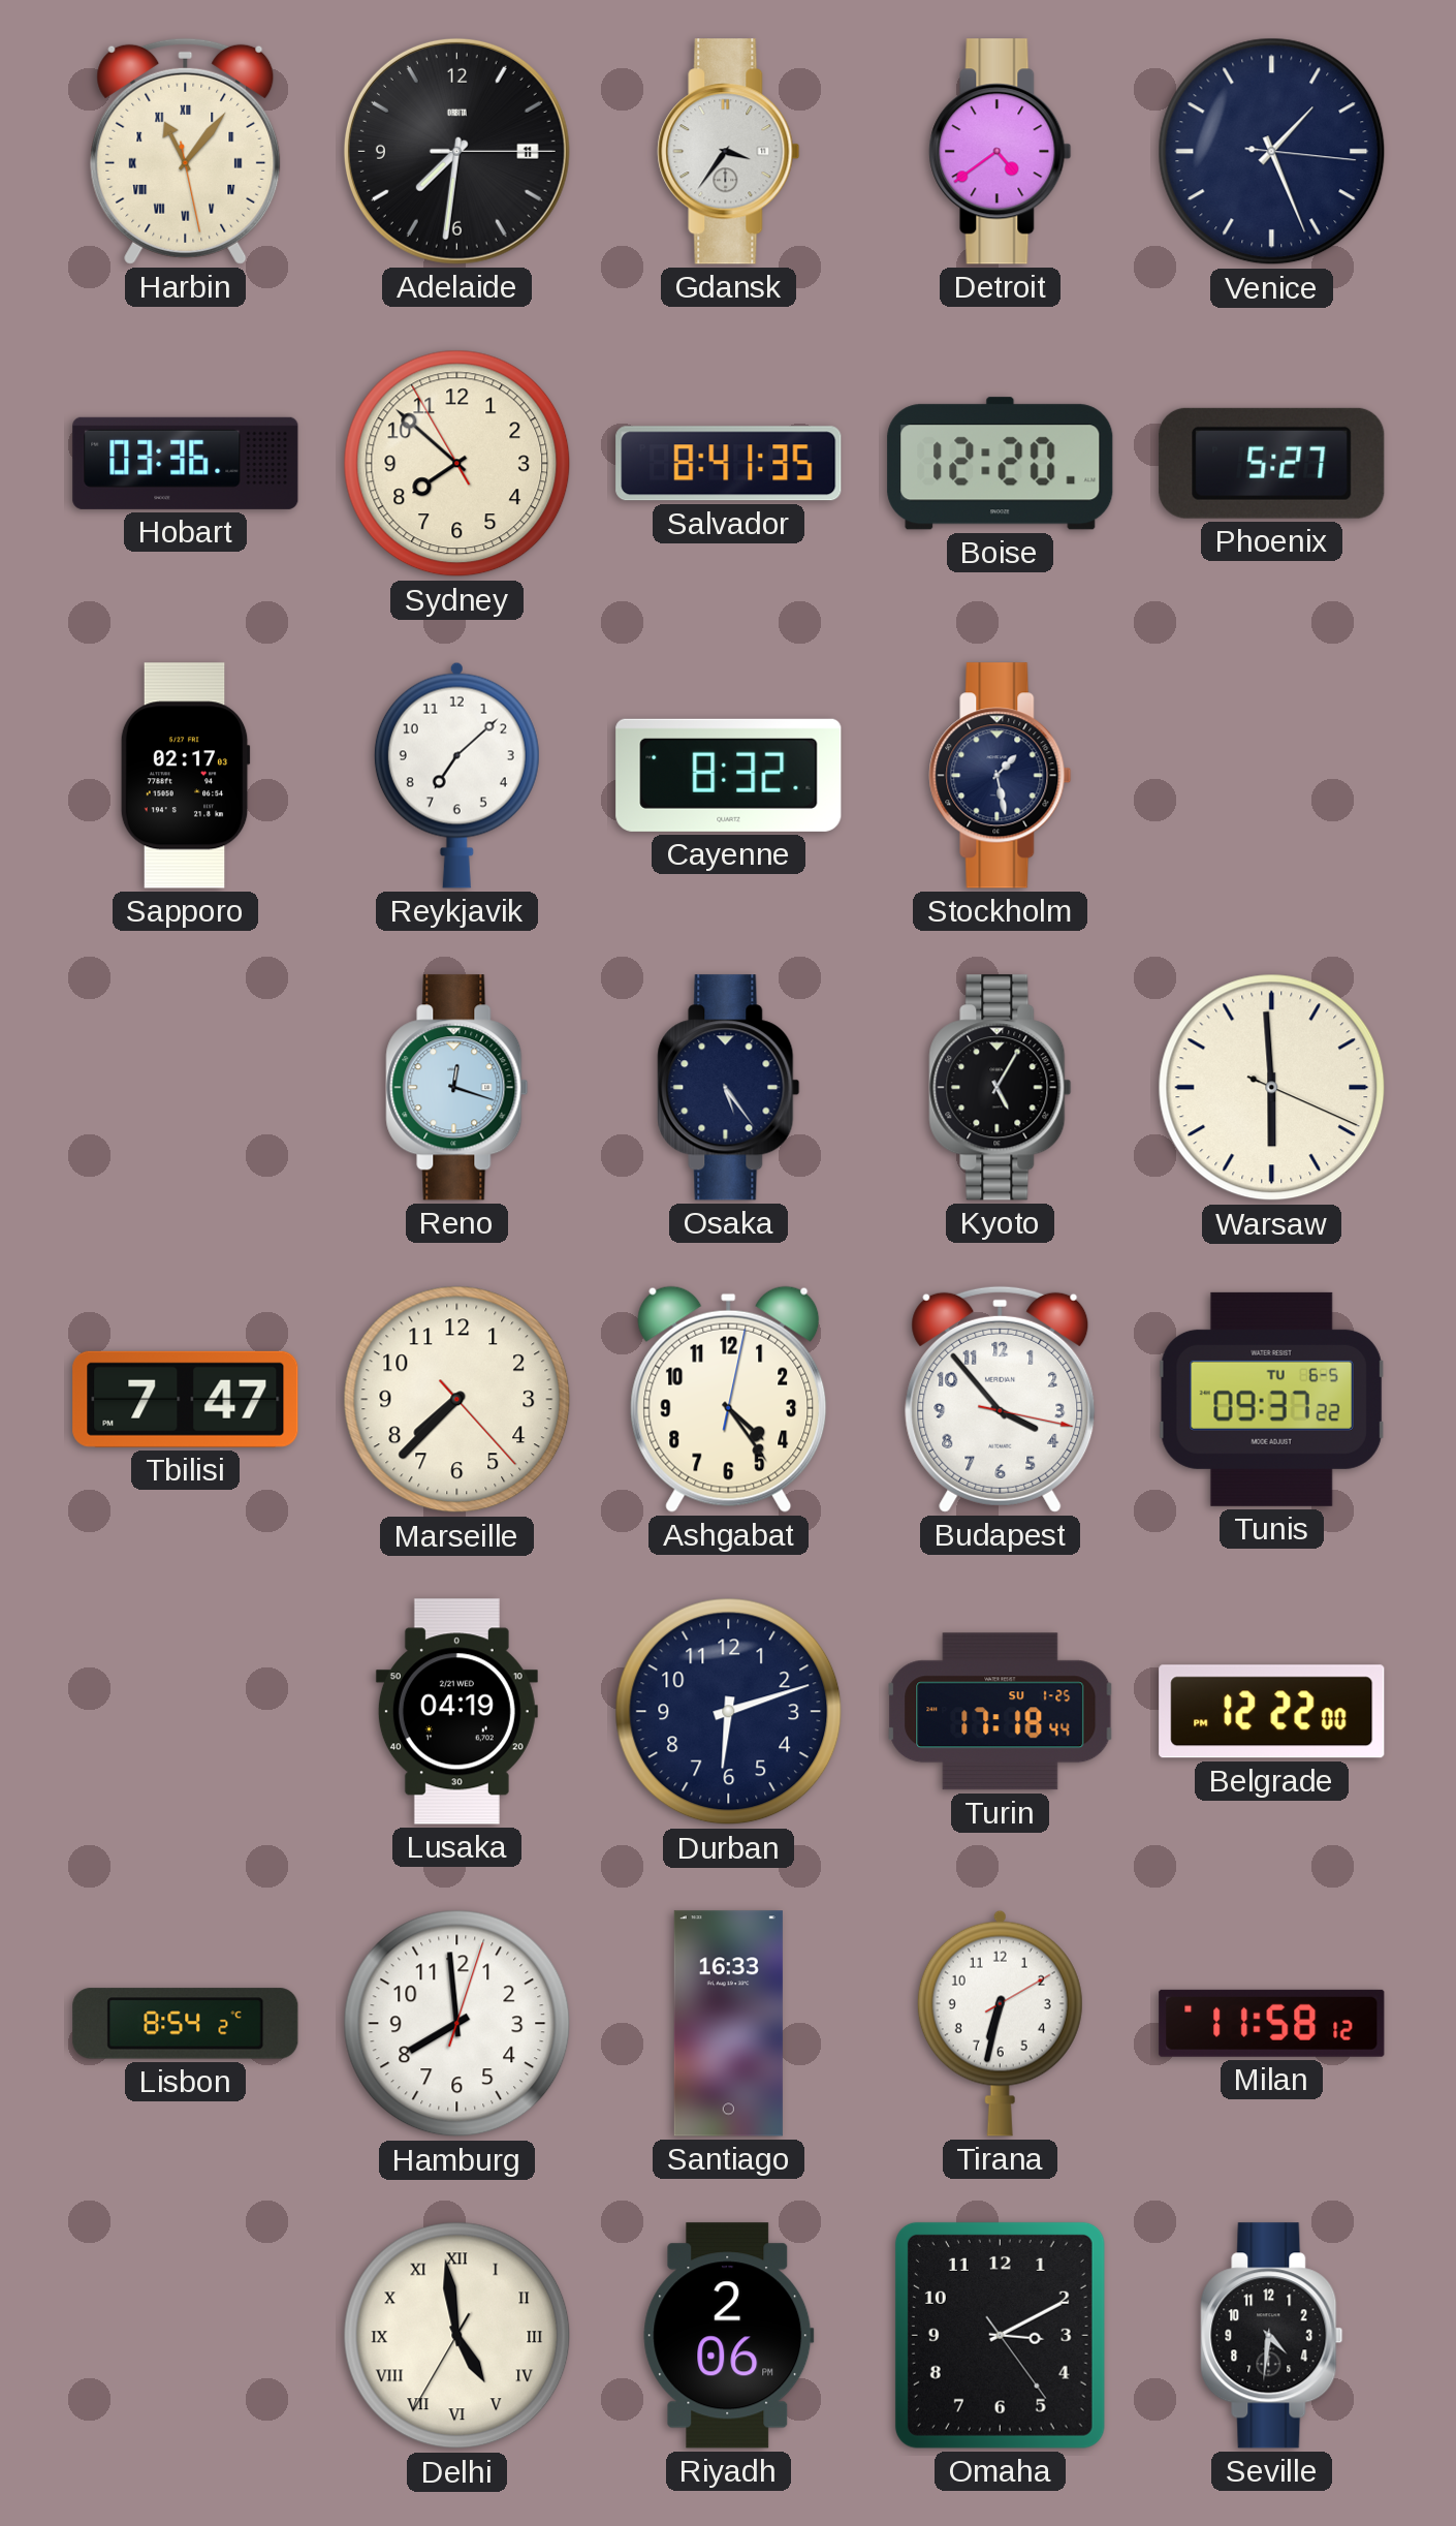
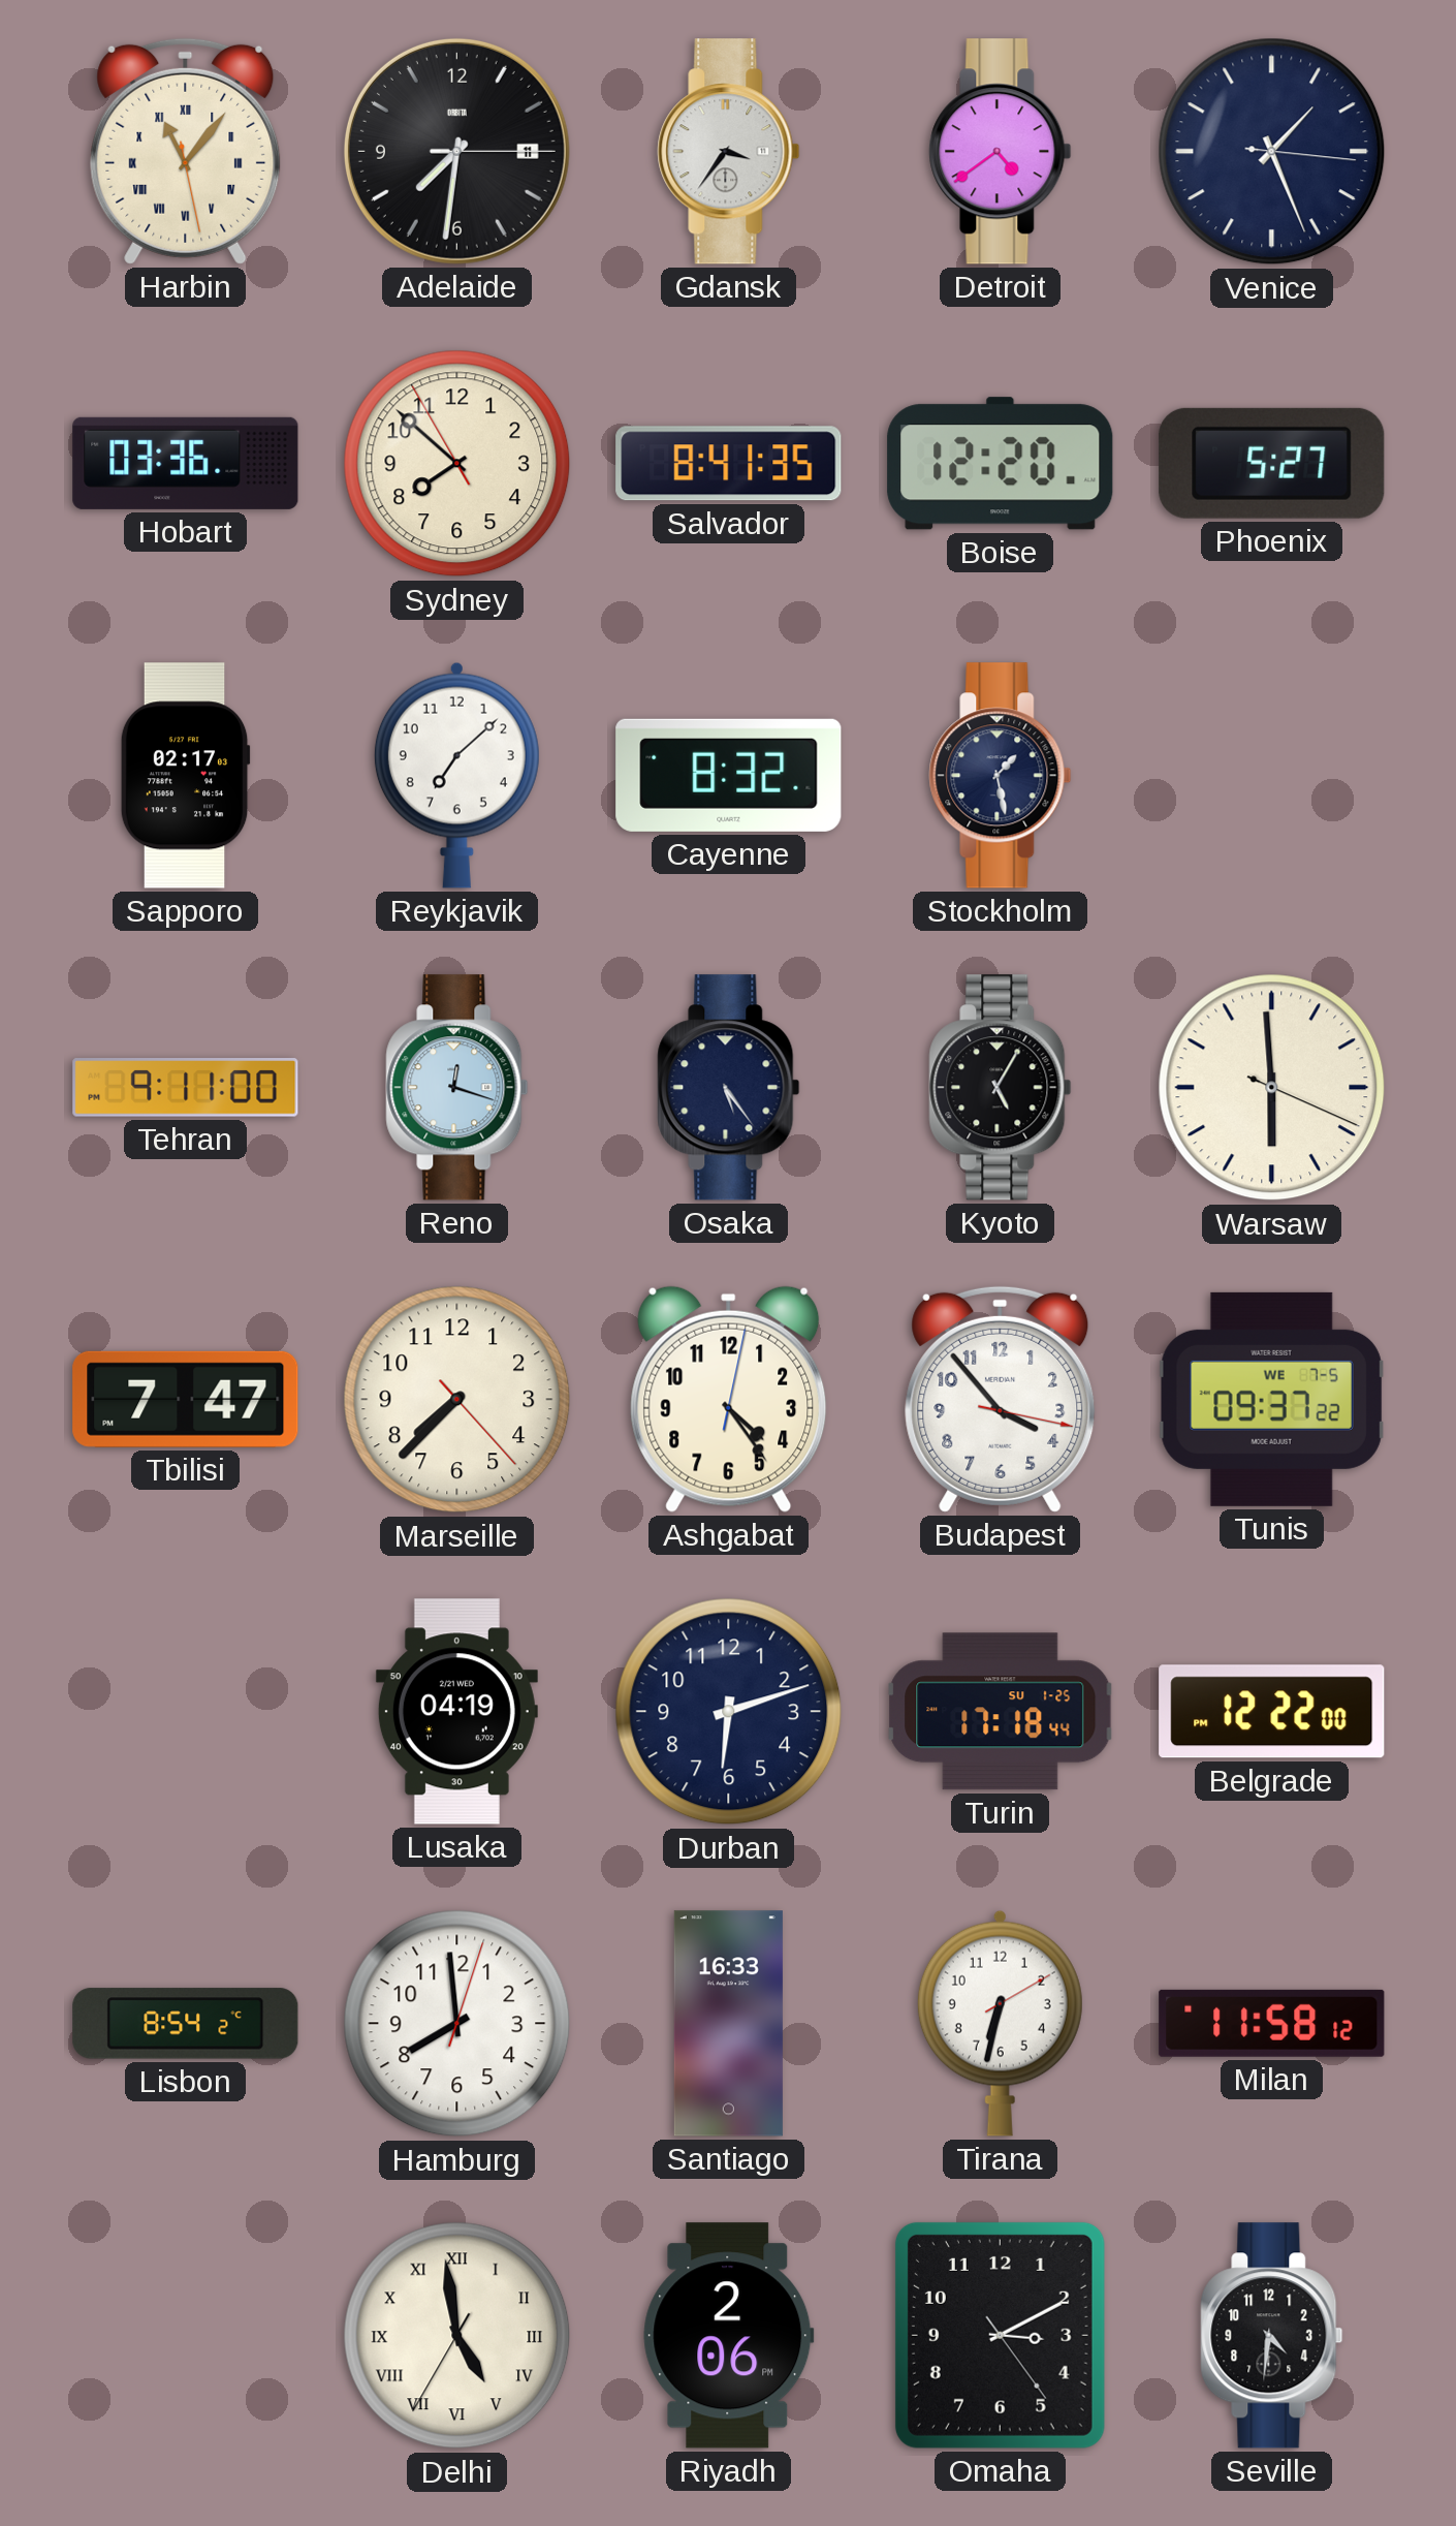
Tehran: none -> 9:11 (186, 1088)
Tunis date: TU 6-5 -> WE 7-5 (1271, 1399)
